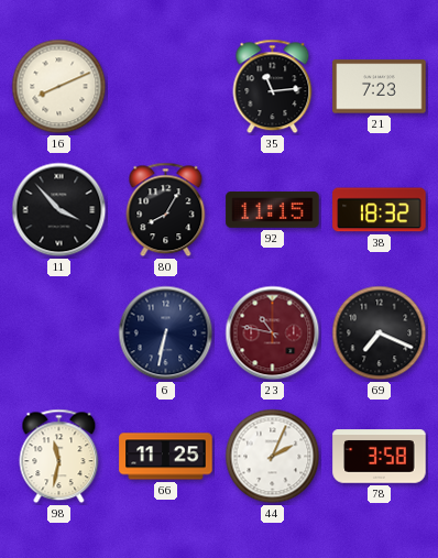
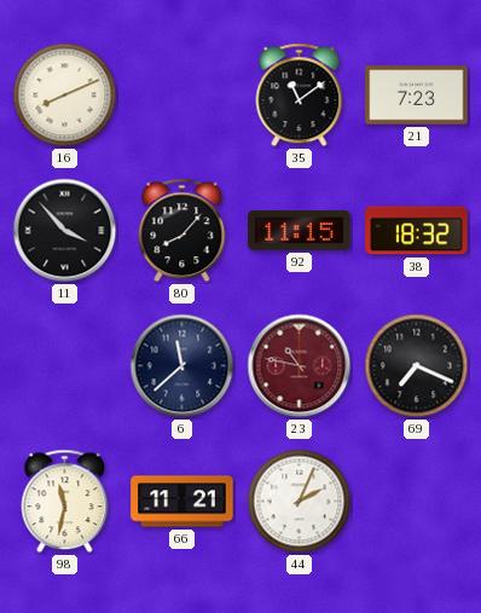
35: 11:14 -> 11:09 (300, 96)
80: 8:05 -> 8:07 (182, 231)
6: 6:32 -> 11:38 (182, 366)
66: 11:25 -> 11:21 (182, 502)
78: 3:58 -> none (380, 457)
